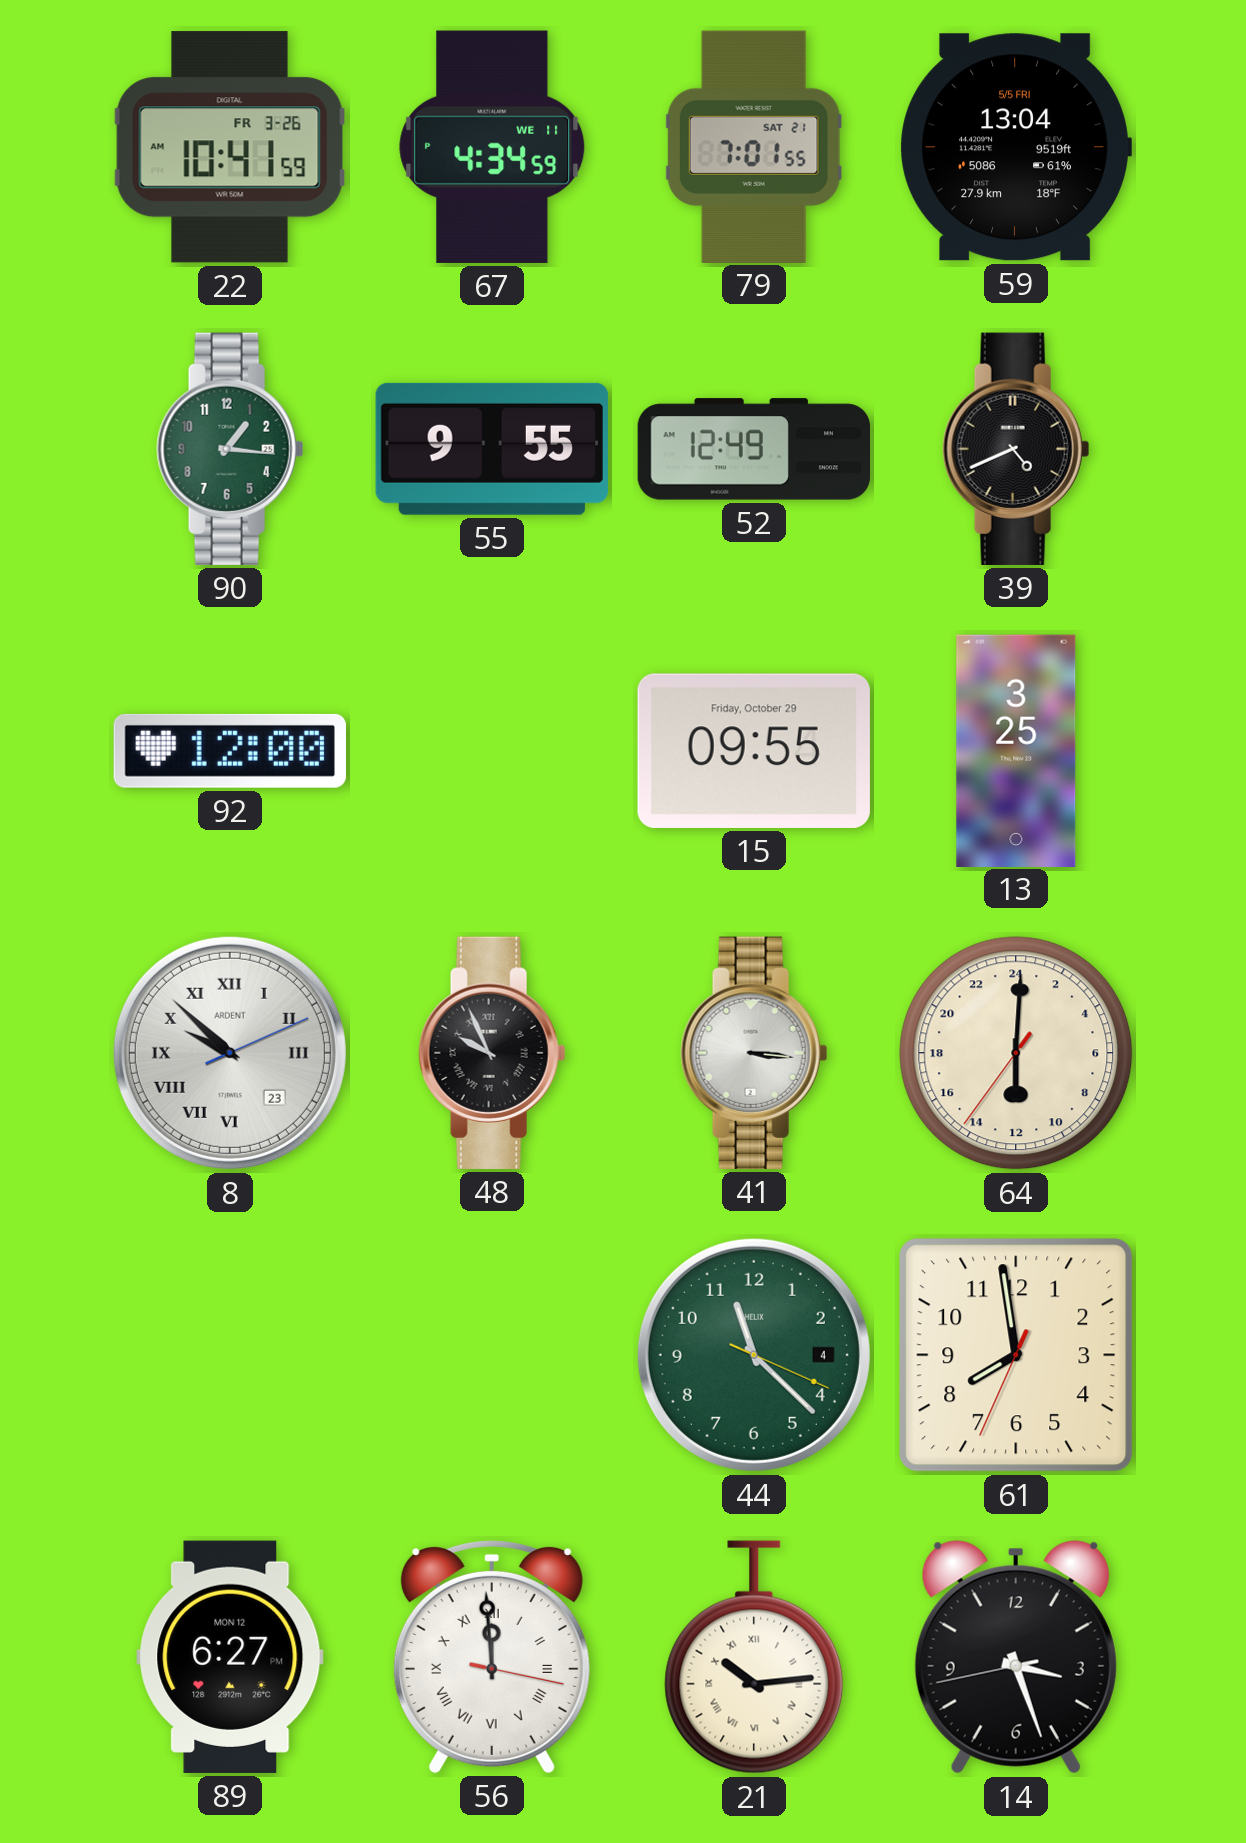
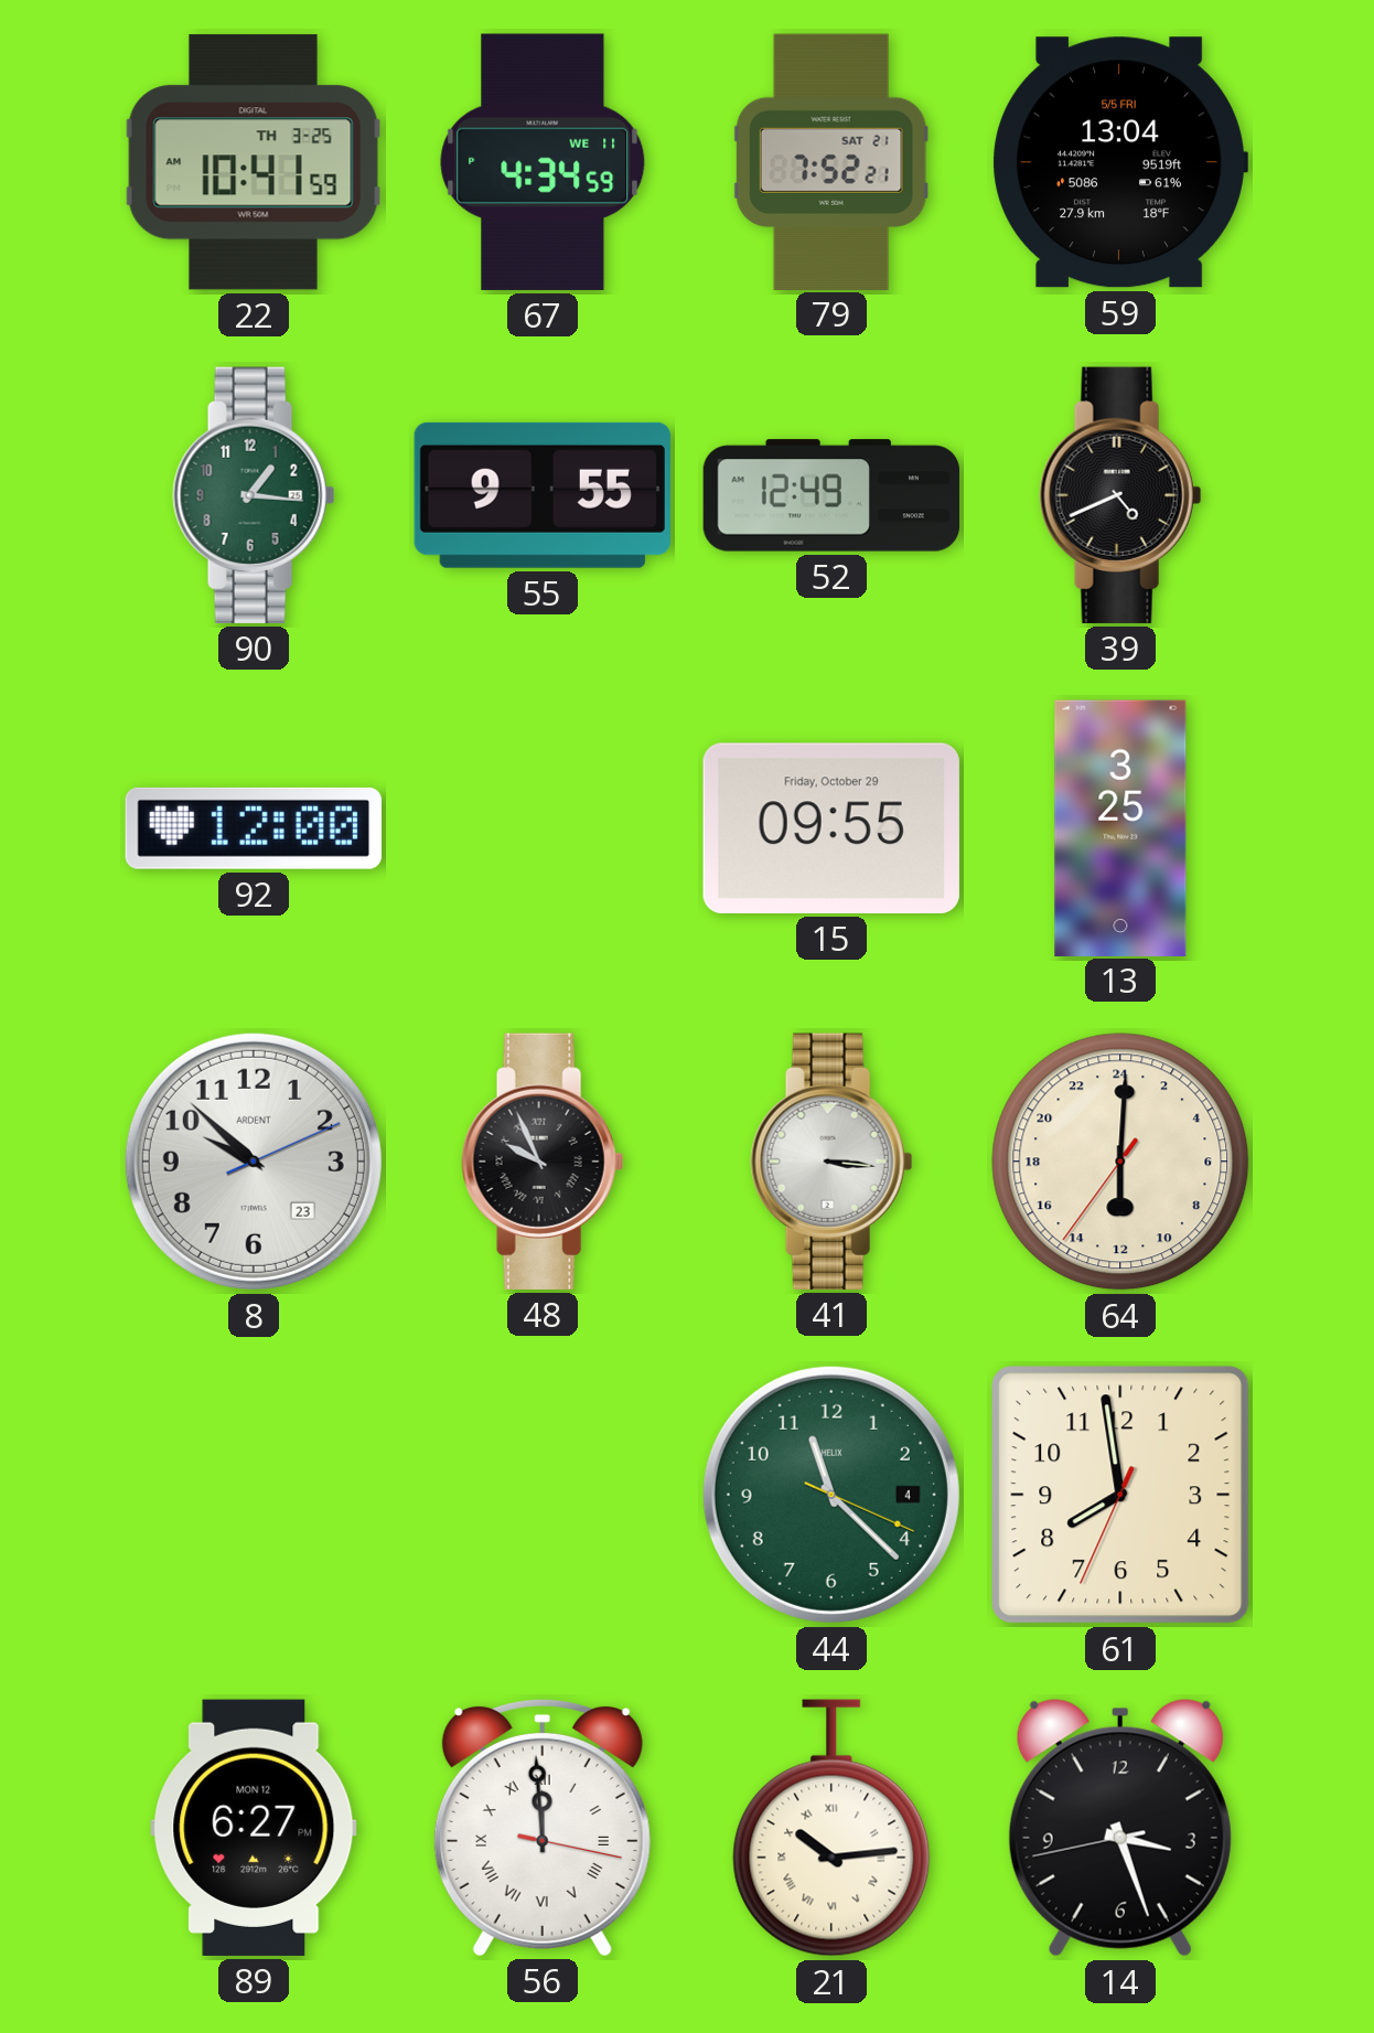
22 date: FR 3-26 -> TH 3-25 (254, 162)
79: 7:01 -> 7:52 (831, 161)
8 numerals: Roman -> Arabic (254, 1162)
